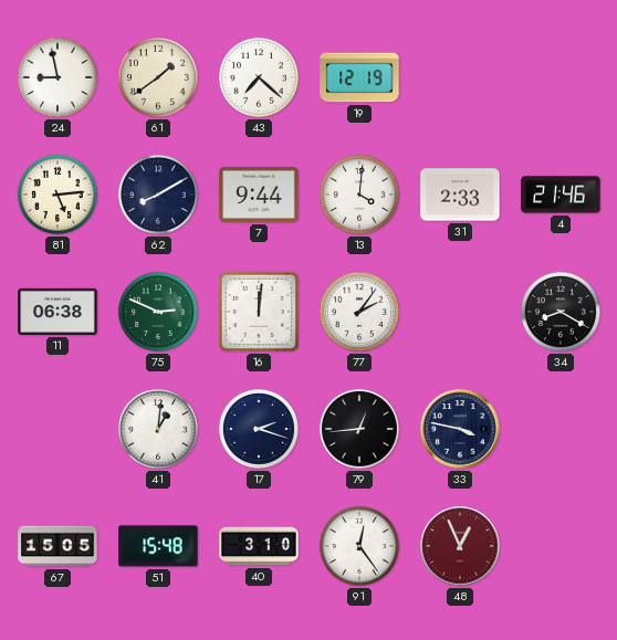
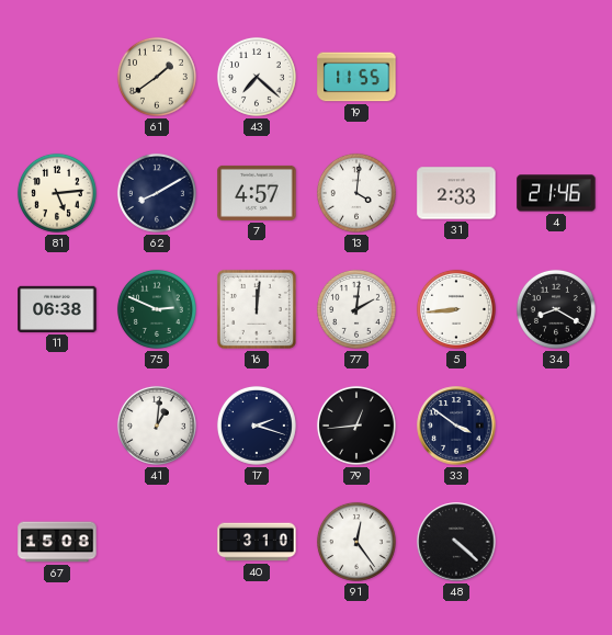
24: 8:58 -> none (57, 77)
19: 12:19 -> 11:55 (356, 77)
7: 9:44 -> 4:57 (257, 193)
77: 2:06 -> 2:01 (356, 309)
5: none -> 8:44 (456, 309)
33: 3:47 -> 3:51 (456, 426)
67: 15:05 -> 15:08 (57, 542)
51: 15:48 -> none (158, 546)
48: 12:56 -> 4:22 (456, 542)
48 dial: burgundy -> black (456, 542)
